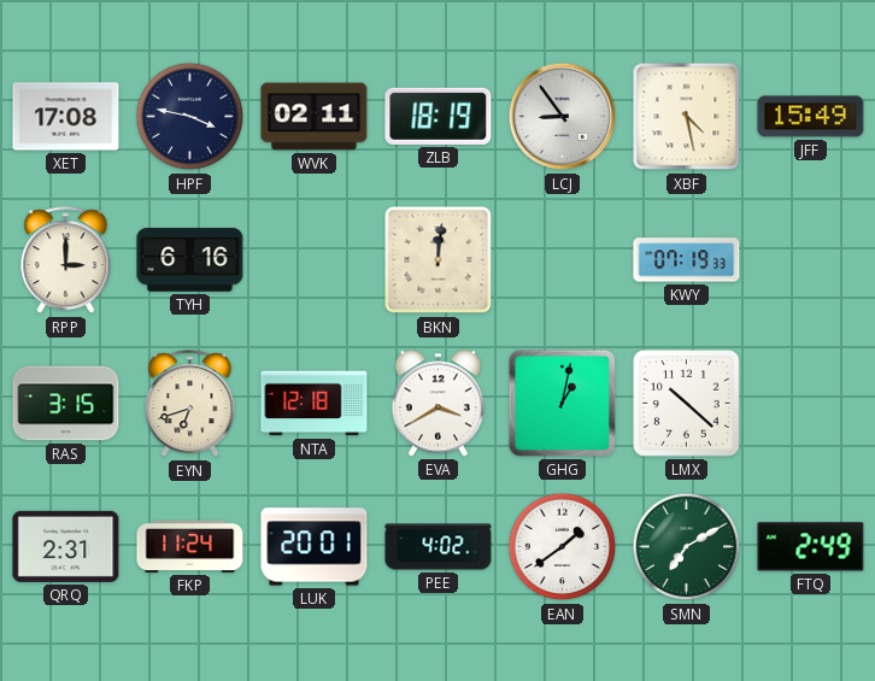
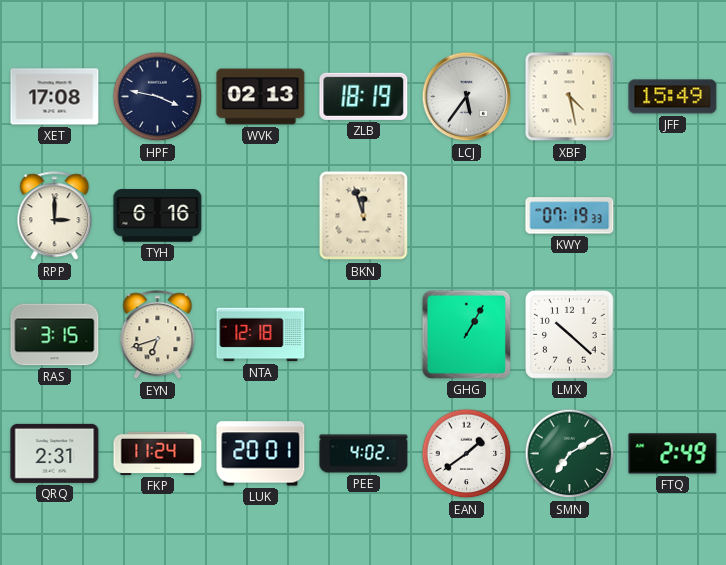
WVK: 02:11 -> 02:13 (261, 97)
LCJ: 8:54 -> 5:36 (467, 97)
BKN: 12:01 -> 11:57 (364, 216)
EVA: 3:40 -> none (437, 404)
GHG: 1:02 -> 1:05 (466, 334)
